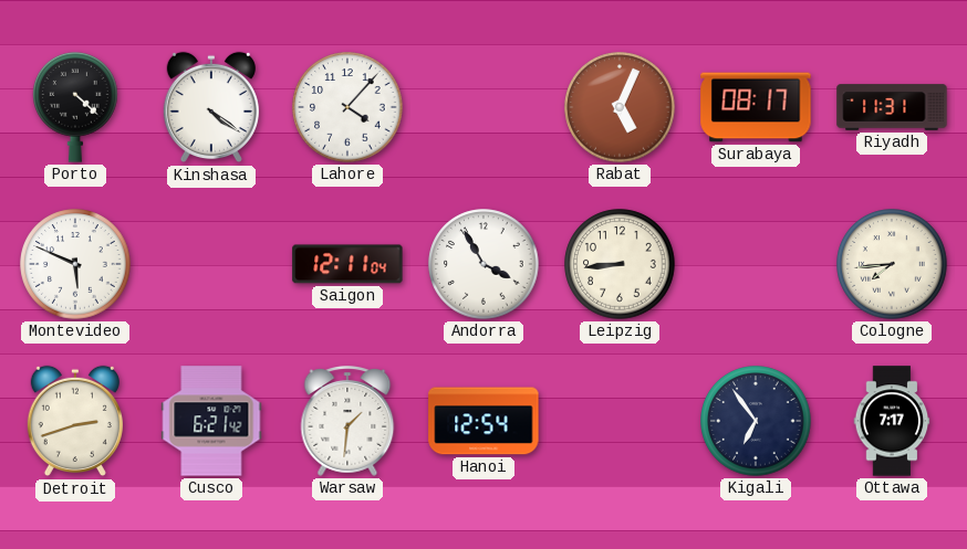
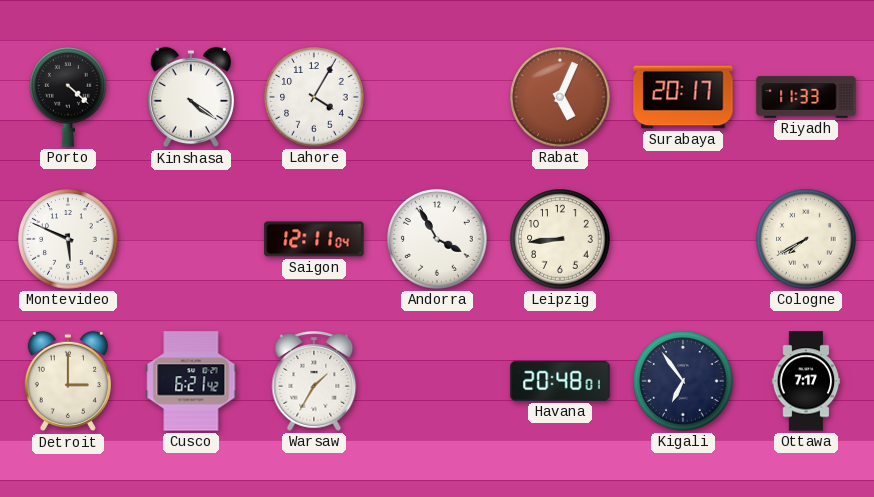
Lahore: 4:07 -> 4:05 (314, 97)
Surabaya: 08:17 -> 20:17 (683, 97)
Riyadh: 11:31 -> 11:33 (806, 97)
Cologne: 7:44 -> 7:40 (806, 239)
Detroit: 2:42 -> 3:00 (68, 381)
Warsaw: 1:31 -> 1:35 (314, 382)
Hanoi: 12:54 -> none (483, 421)
Havana: none -> 20:48 (560, 381)
